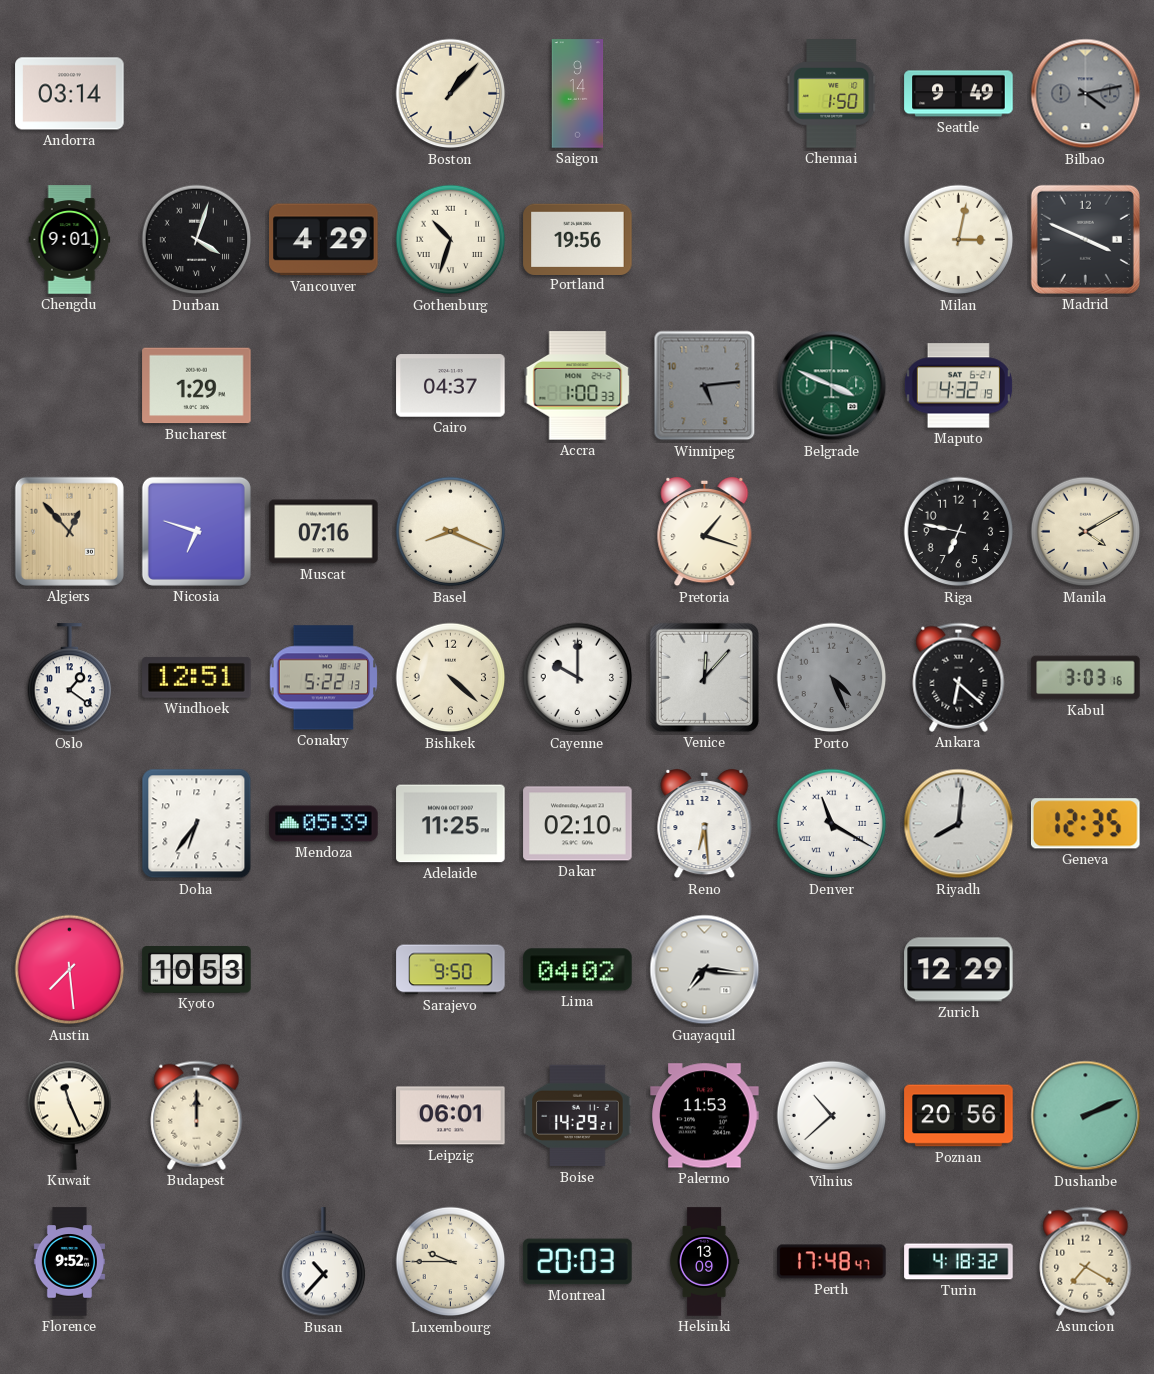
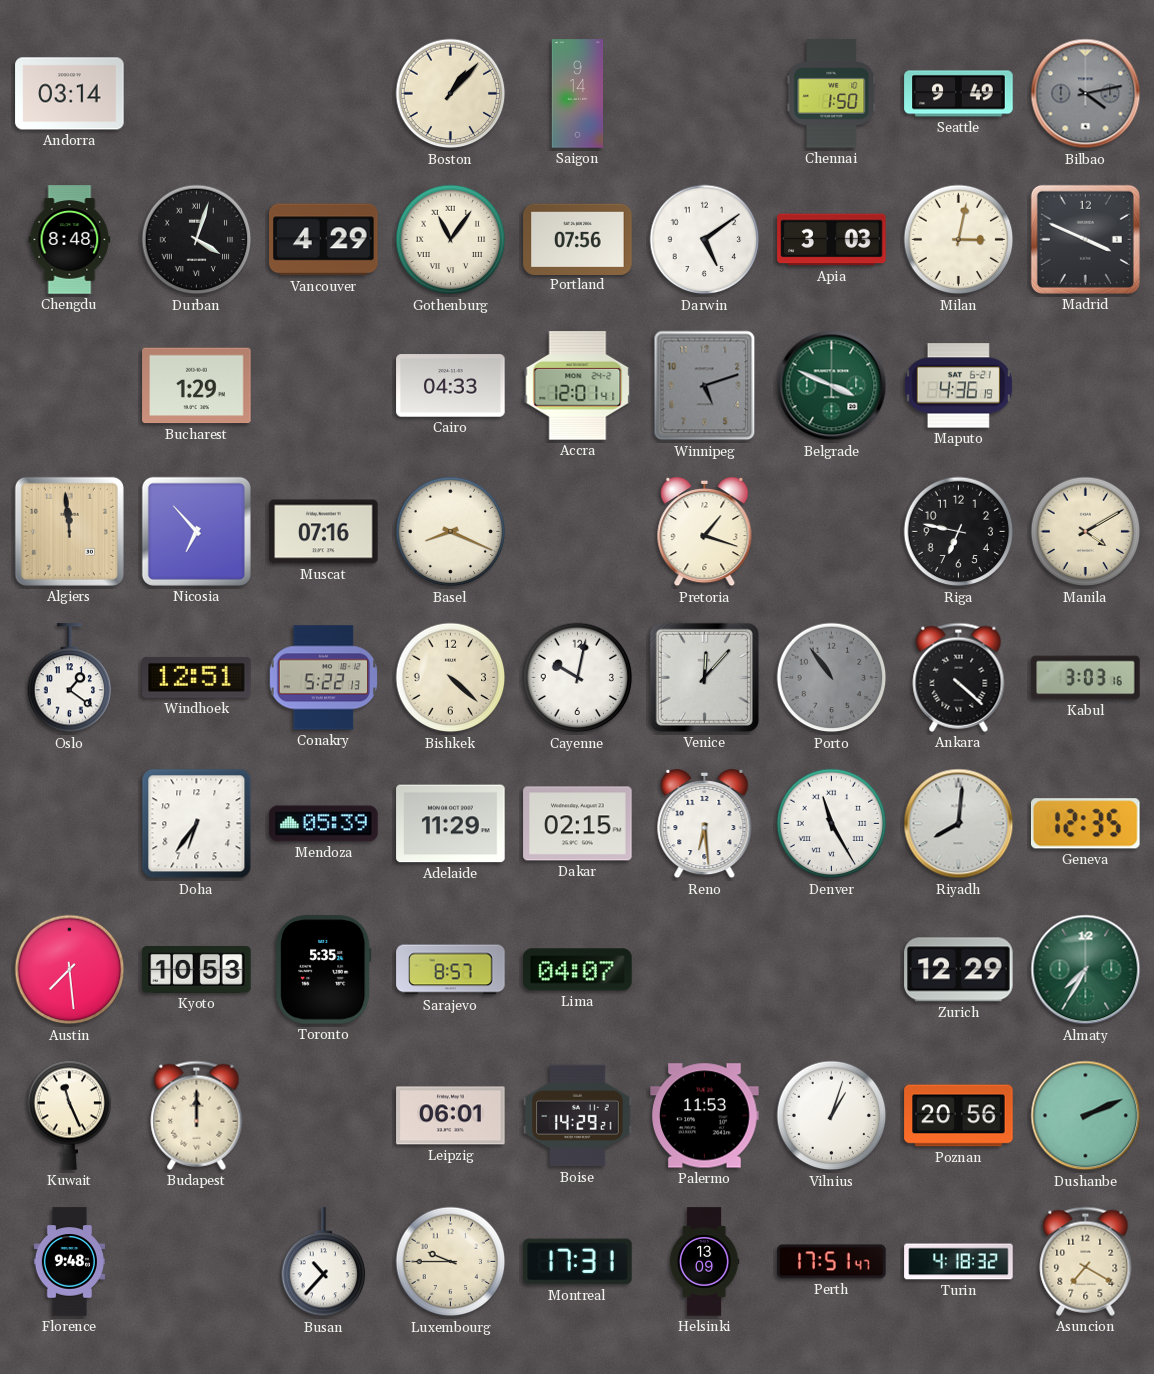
Chengdu: 9:01 -> 8:48 (70, 240)
Gothenburg: 10:33 -> 11:06 (451, 240)
Portland: 19:56 -> 07:56 (578, 239)
Darwin: none -> 5:09 (705, 240)
Apia: none -> 3:03 (832, 240)
Cairo: 04:37 -> 04:33 (451, 386)
Accra: 1:00 -> 12:01 (578, 386)
Winnipeg: 5:14 -> 5:12 (705, 386)
Maputo: 4:32 -> 4:36 (958, 386)
Algiers: 12:53 -> 11:59 (69, 531)
Nicosia: 6:48 -> 6:53 (196, 531)
Cayenne: 10:00 -> 10:02 (578, 678)
Porto: 4:26 -> 10:54 (832, 678)
Ankara: 6:22 -> 4:22 (959, 677)
Adelaide: 11:25 -> 11:29 (451, 824)
Dakar: 02:10 -> 02:15 (578, 824)
Denver: 11:20 -> 11:25 (832, 824)
Toronto: none -> 5:35 (324, 970)
Sarajevo: 9:50 -> 8:57 (451, 970)
Lima: 04:02 -> 04:07 (578, 970)
Guayaquil: 7:16 -> none (705, 970)
Almaty: none -> 7:35 (1086, 970)
Vilnius: 10:38 -> 1:03 (832, 1116)
Florence: 9:52 -> 9:48 (69, 1262)
Montreal: 20:03 -> 17:31 (578, 1262)
Perth: 17:48 -> 17:51 (832, 1262)
